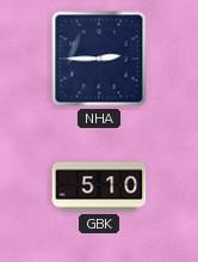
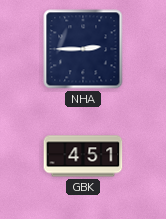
GBK: 5:10 -> 4:51 (83, 156)
